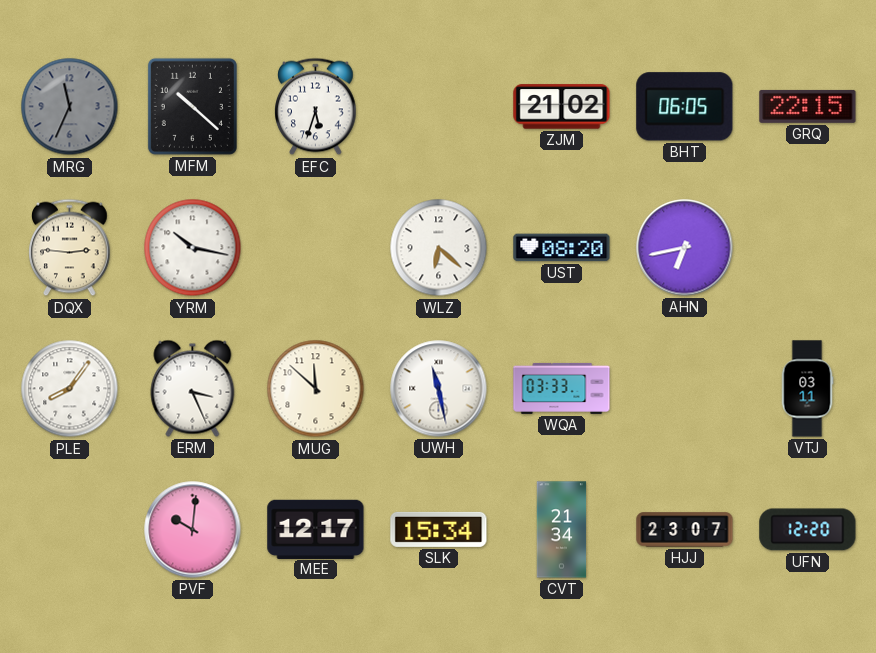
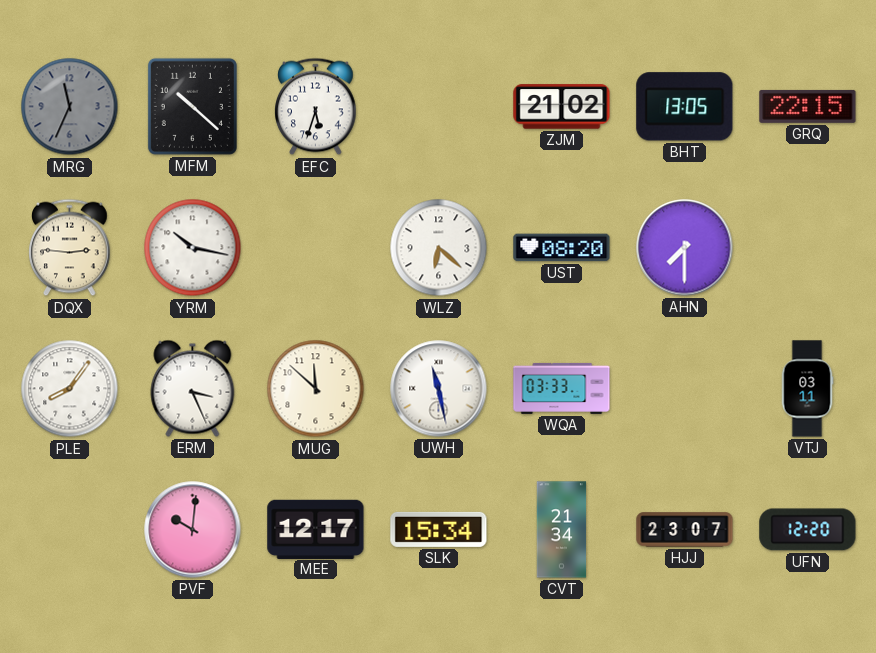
BHT: 06:05 -> 13:05 (685, 107)
AHN: 6:43 -> 7:30 (685, 248)
